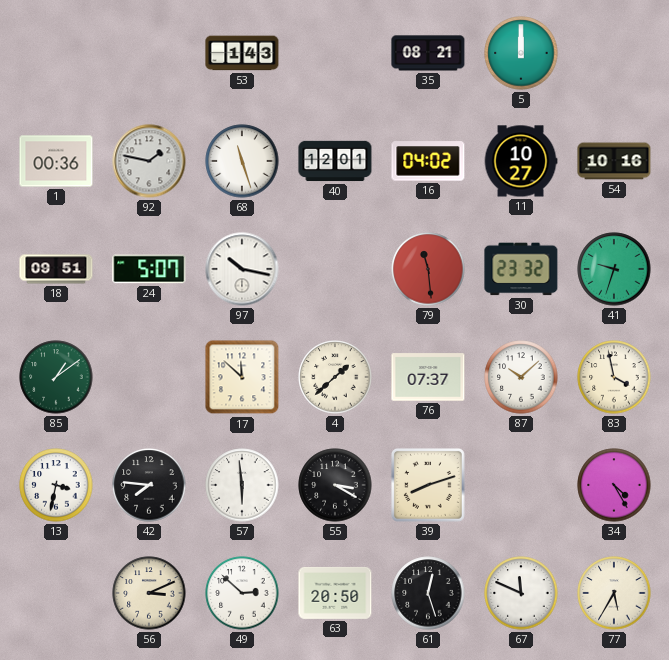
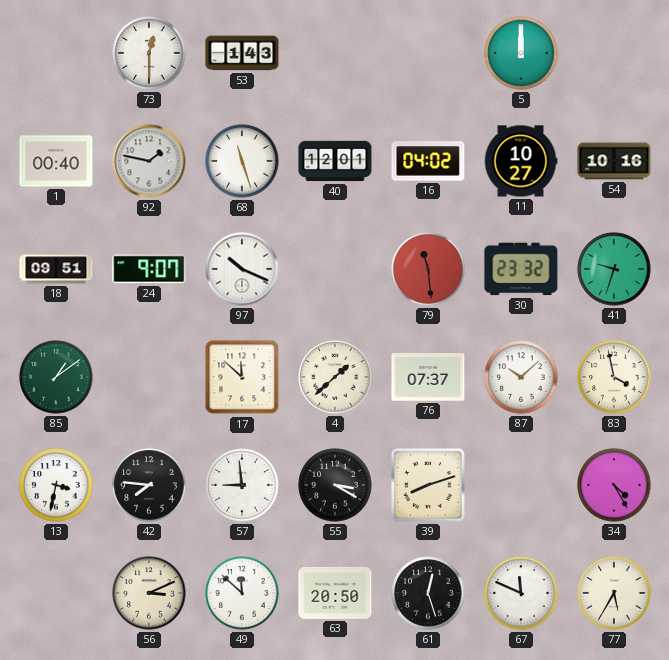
73: none -> 12:30 (149, 53)
35: 08:21 -> none (428, 53)
1: 00:36 -> 00:40 (56, 161)
24: 5:07 -> 9:07 (149, 269)
97: 10:17 -> 10:19 (242, 269)
57: 5:59 -> 8:59 (242, 485)
49: 2:52 -> 11:52 (242, 593)
